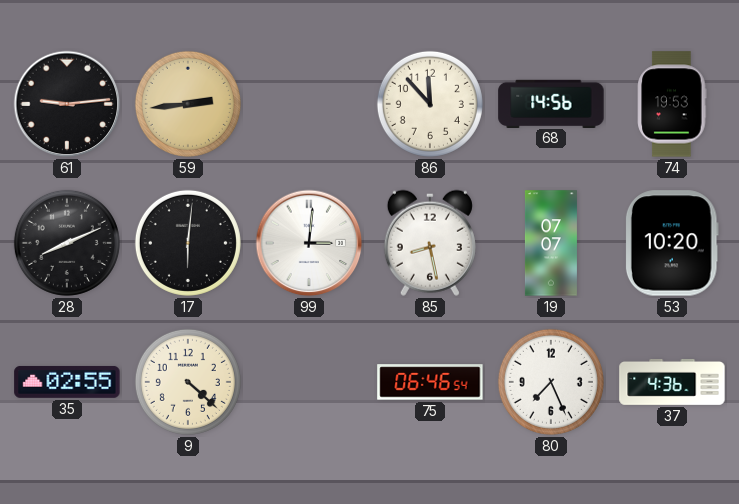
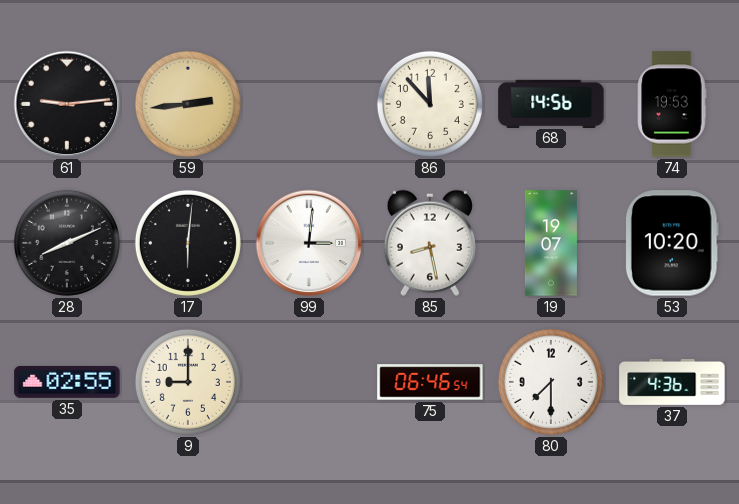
19: 07:07 -> 19:07 (551, 243)
9: 4:22 -> 9:00 (188, 382)
80: 7:26 -> 7:30 (551, 382)
